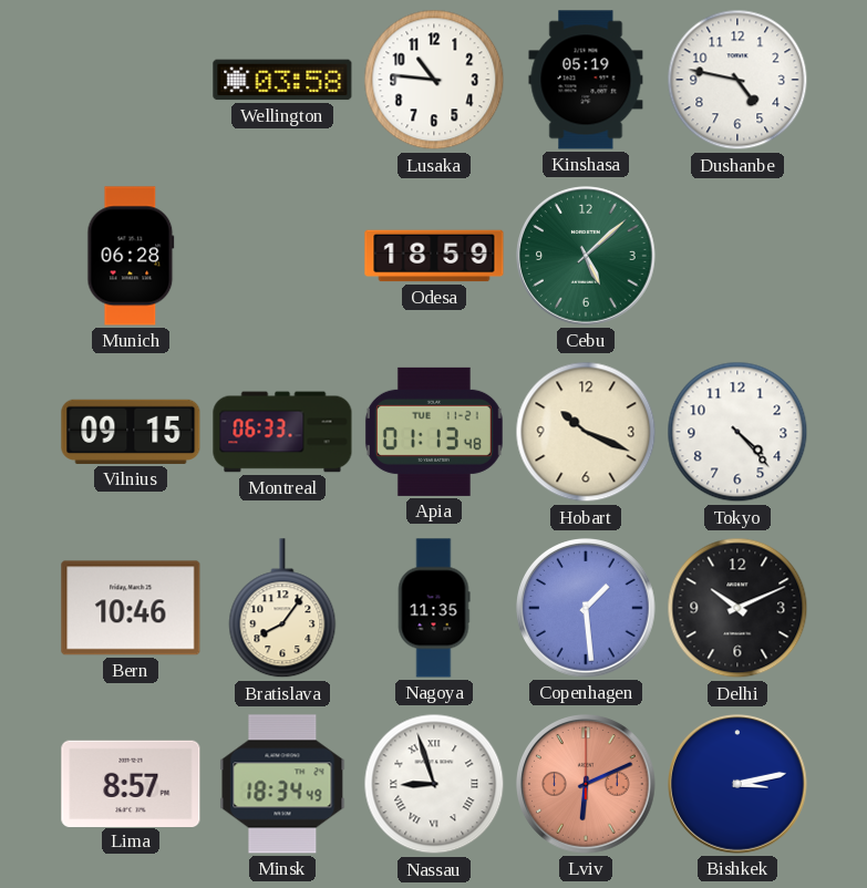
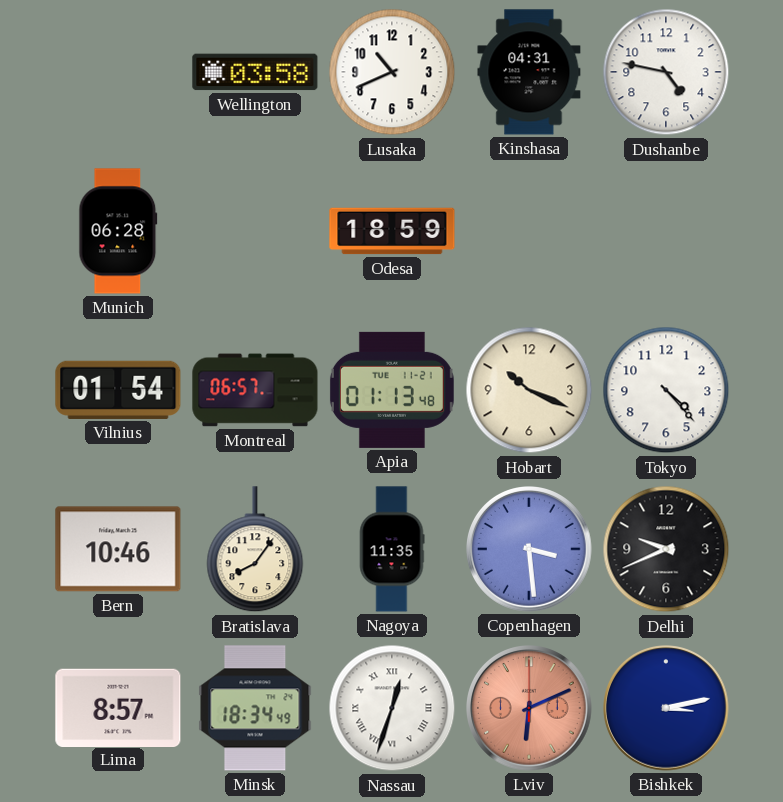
Lusaka: 10:46 -> 10:41 (392, 72)
Kinshasa: 05:19 -> 04:31 (529, 72)
Cebu: 5:08 -> none (587, 257)
Vilnius: 09:15 -> 01:54 (118, 390)
Montreal: 06:33 -> 06:57 (255, 390)
Copenhagen: 1:29 -> 3:29 (530, 550)
Delhi: 10:11 -> 9:41 (666, 549)
Nassau: 8:57 -> 12:33 (392, 708)
